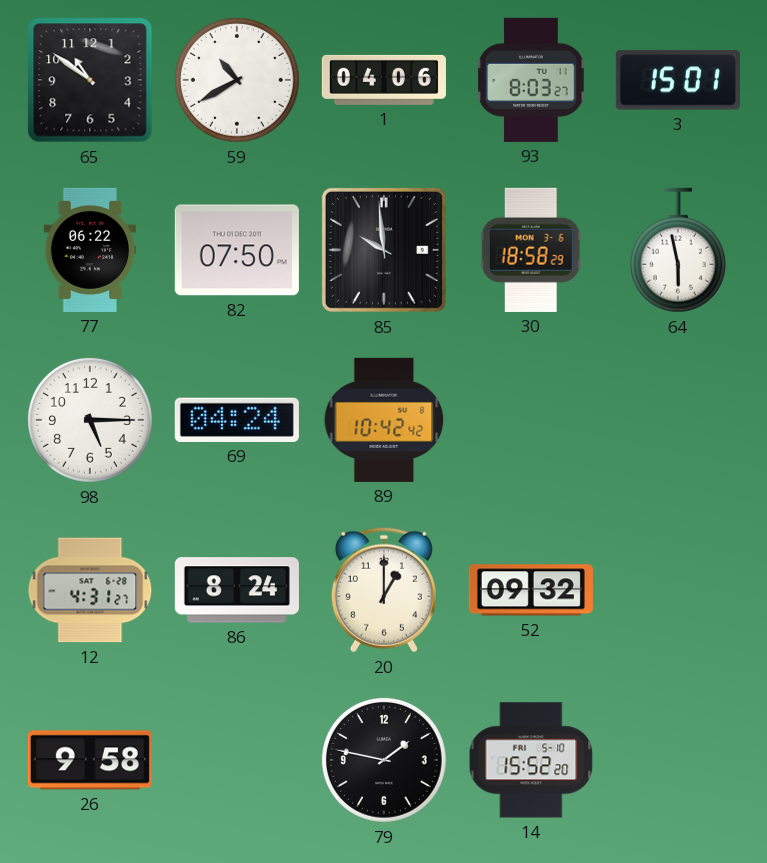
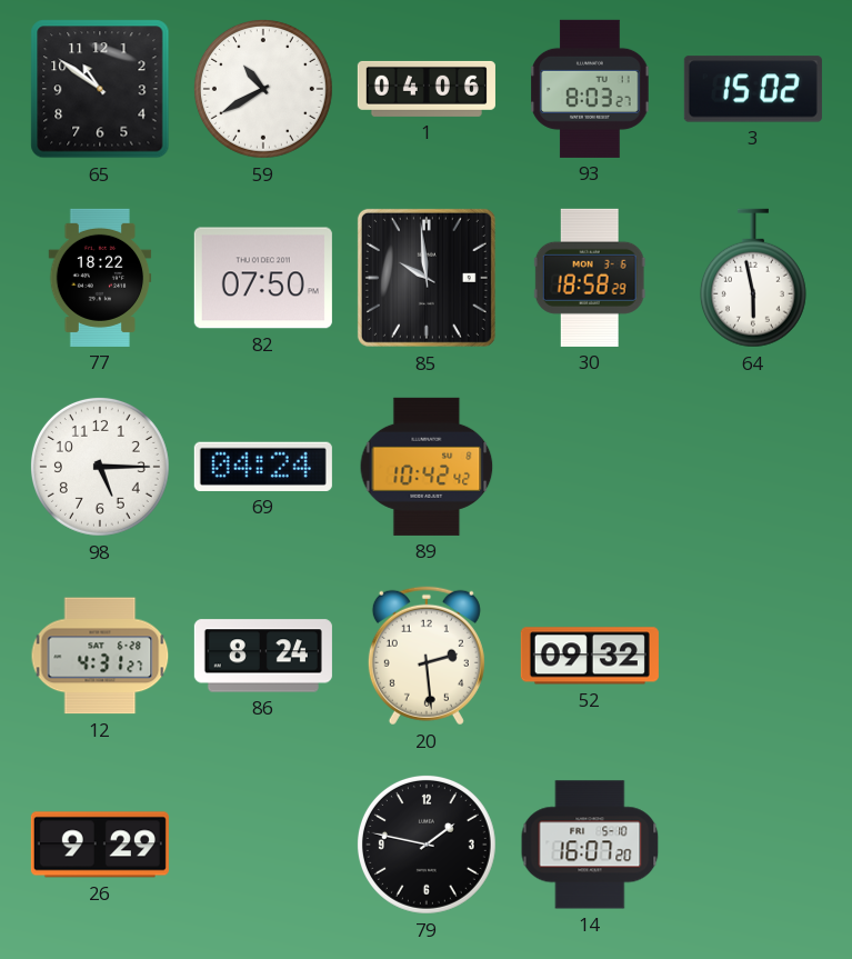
3: 15:01 -> 15:02 (753, 89)
77: 06:22 -> 18:22 (100, 278)
20: 1:00 -> 2:29 (427, 656)
26: 9:58 -> 9:29 (100, 845)
14: 15:52 -> 16:07 (590, 845)
